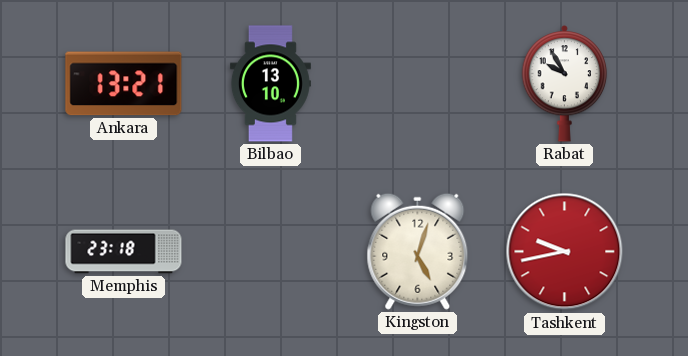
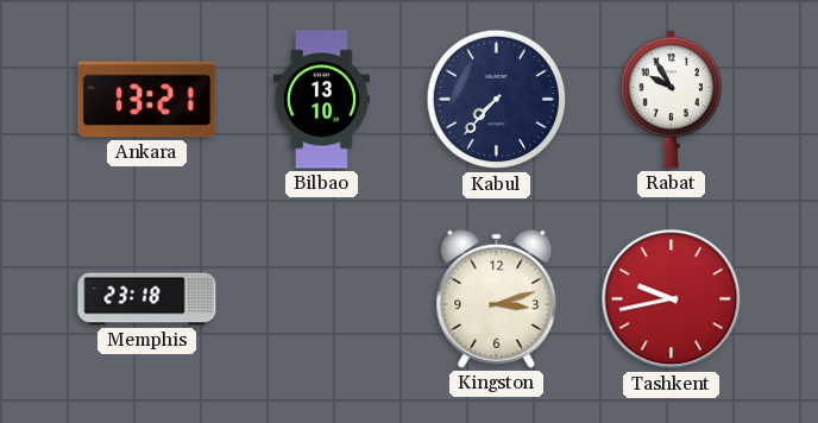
Kabul: none -> 7:37 (497, 100)
Kingston: 5:03 -> 3:12 (497, 298)
